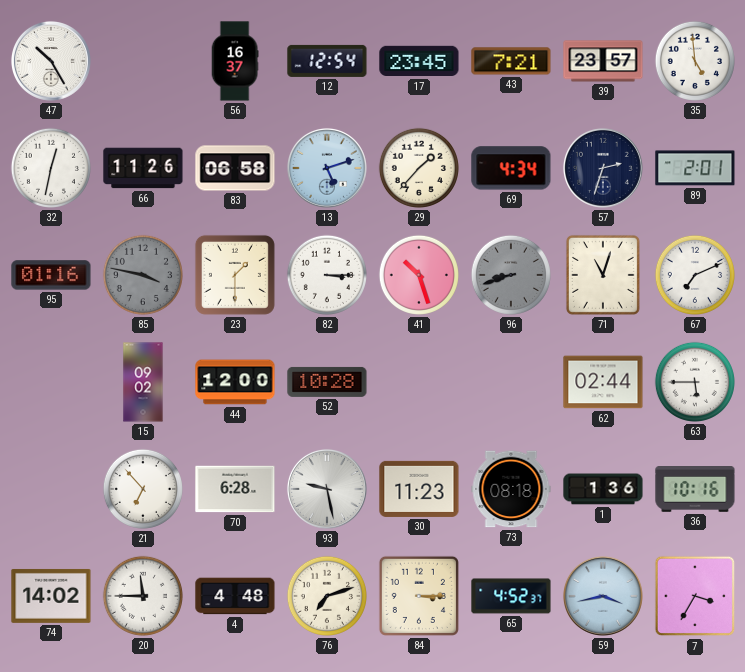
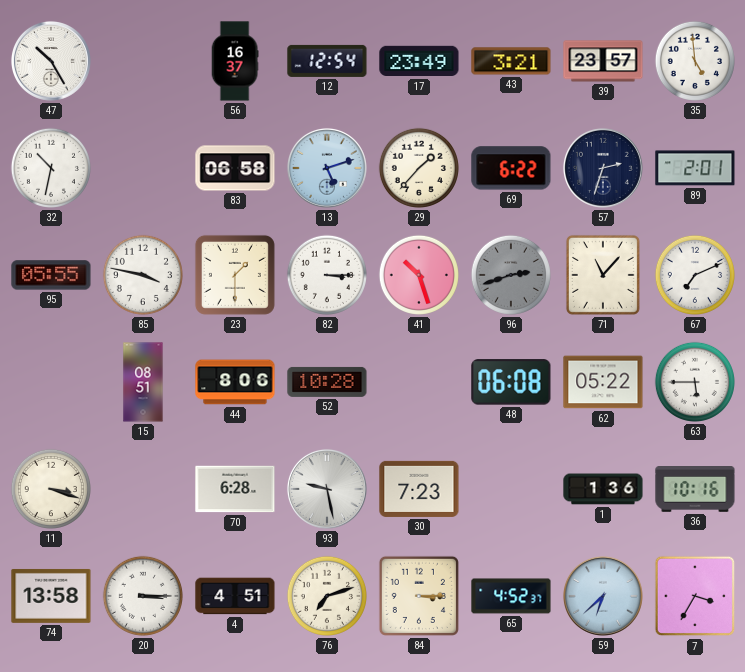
17: 23:45 -> 23:49 (419, 61)
43: 7:21 -> 3:21 (511, 61)
32: 12:32 -> 10:32 (51, 168)
66: 11:26 -> none (143, 168)
69: 4:34 -> 6:22 (511, 168)
95: 01:16 -> 05:55 (51, 275)
85 dial: grey -> white (143, 275)
96: 8:42 -> 2:42 (511, 275)
71: 11:03 -> 11:07 (603, 275)
15: 09:02 -> 08:51 (143, 382)
44: 12:00 -> 8:06 (235, 382)
48: none -> 06:08 (511, 382)
62: 02:44 -> 05:22 (603, 382)
11: none -> 3:18 (51, 489)
21: 6:53 -> none (143, 489)
30: 11:23 -> 7:23 (419, 489)
73: 08:18 -> none (511, 489)
74: 14:02 -> 13:58 (51, 596)
20: 11:45 -> 3:15 (143, 596)
4: 4:48 -> 4:51 (235, 596)
59: 3:43 -> 6:38 (603, 596)
